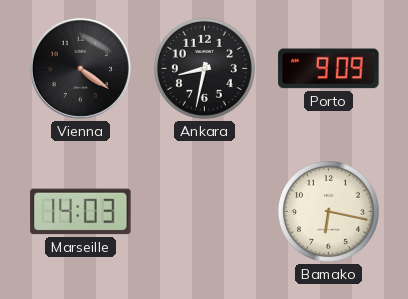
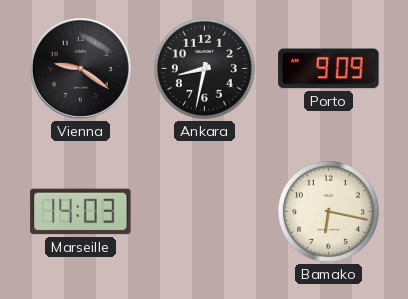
Vienna: 4:21 -> 9:21 (80, 68)
